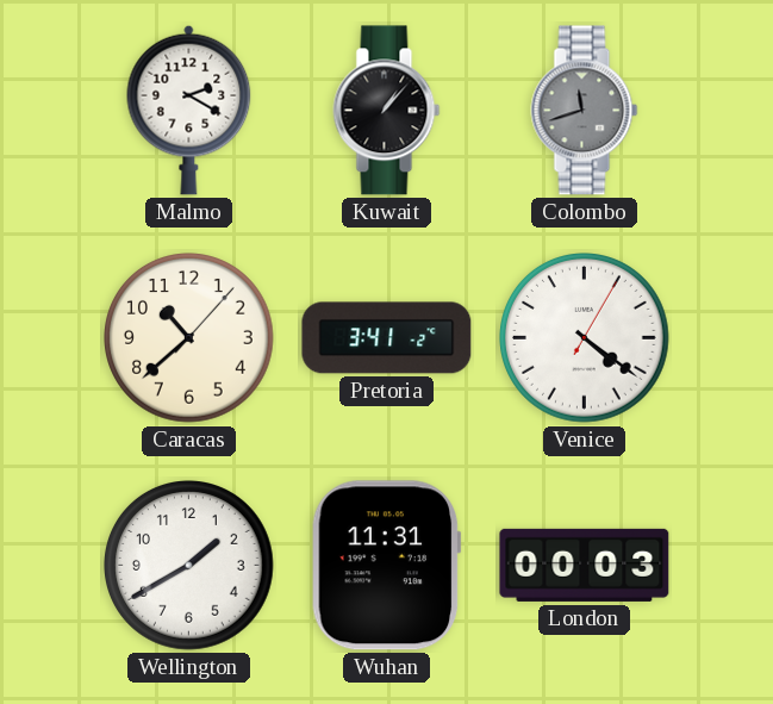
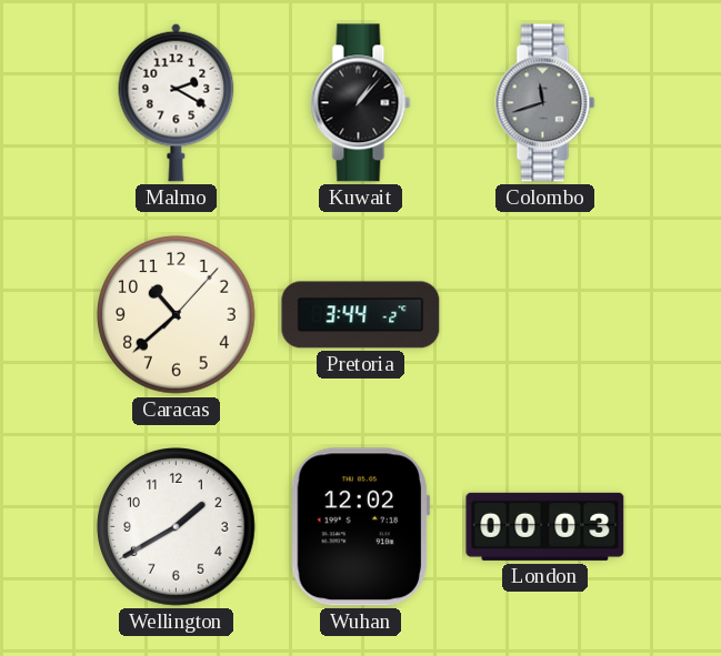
Pretoria: 3:41 -> 3:44 (361, 315)
Venice: 4:21 -> none (585, 338)
Wuhan: 11:31 -> 12:02 (360, 527)
